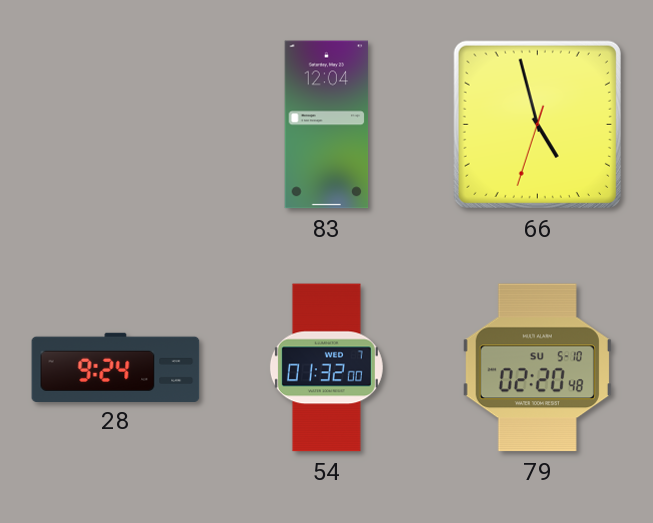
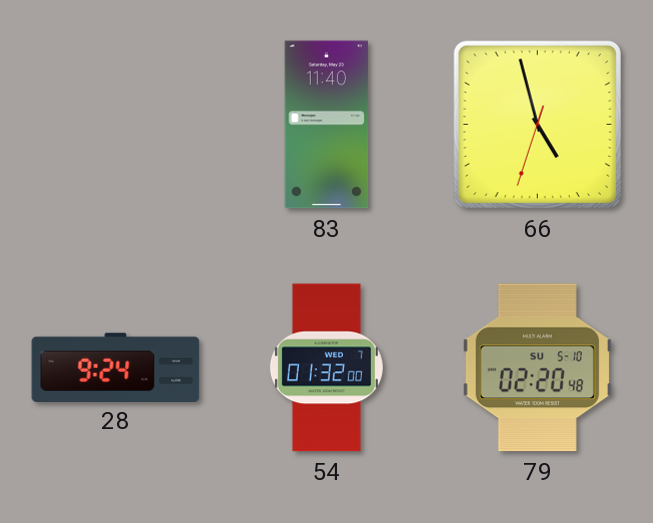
83: 12:04 -> 11:40 (327, 125)
